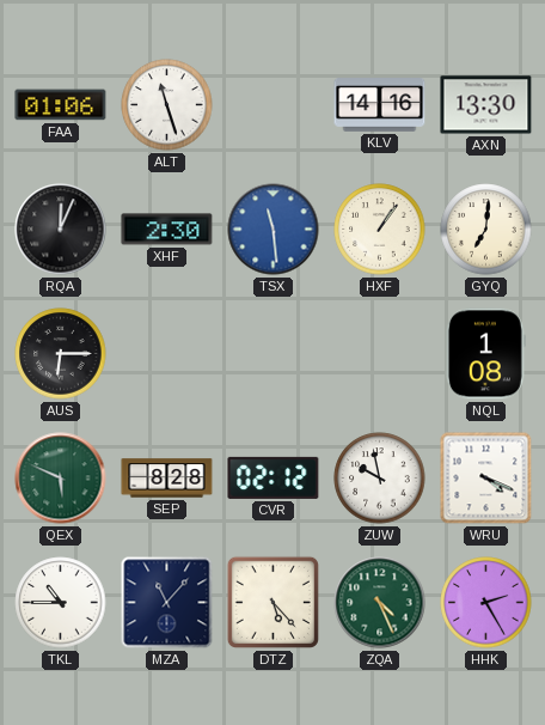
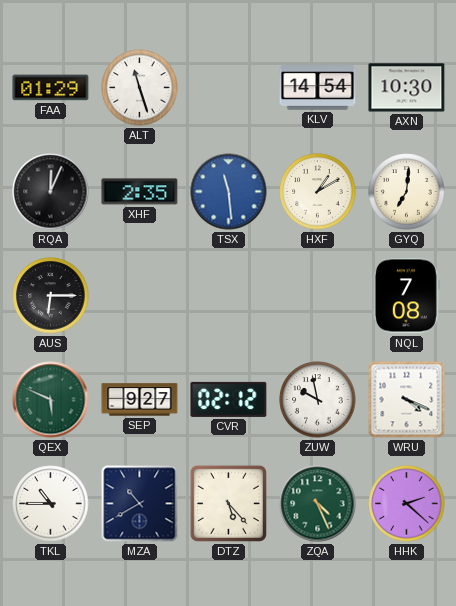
FAA: 01:06 -> 01:29 (51, 88)
KLV: 14:16 -> 14:54 (318, 88)
AXN: 13:30 -> 10:30 (407, 88)
XHF: 2:30 -> 2:35 (140, 192)
HXF: 1:06 -> 1:10 (318, 192)
NQL: 1:08 -> 7:08 (406, 296)
SEP: 8:28 -> 9:27 (140, 400)
MZA: 11:07 -> 10:40 (140, 504)
HHK: 2:25 -> 2:22 (407, 504)
